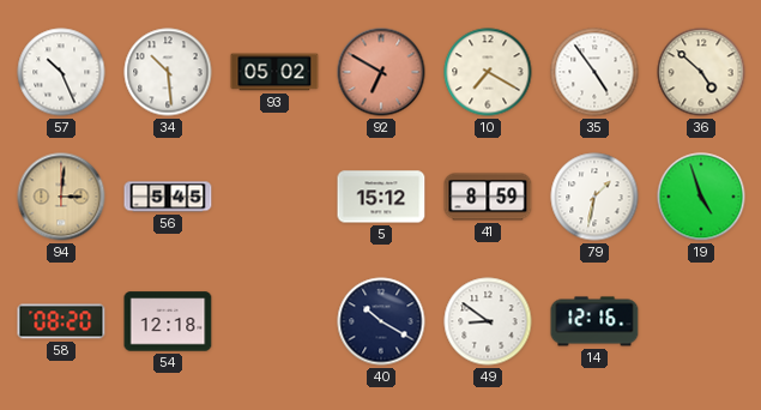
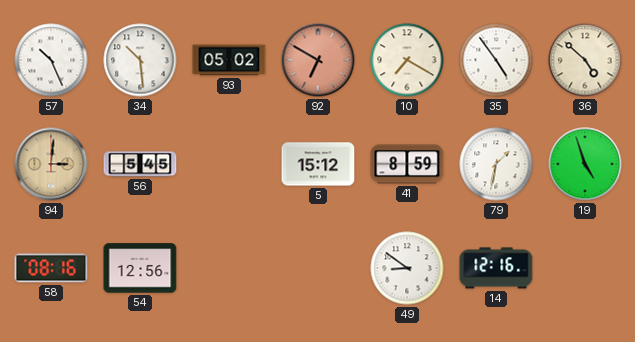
58: 08:20 -> 08:16 (51, 268)
54: 12:18 -> 12:56 (140, 268)
40: 10:20 -> none (381, 321)
